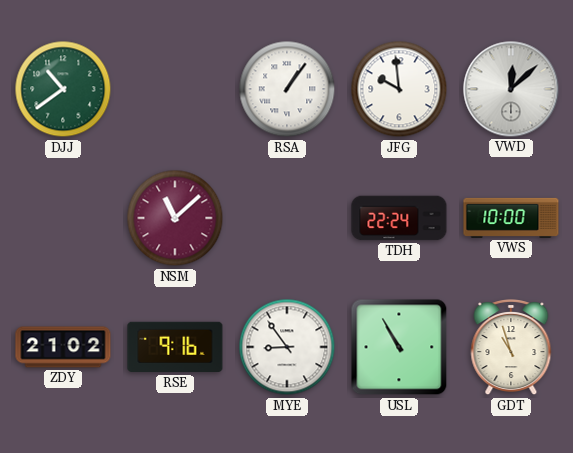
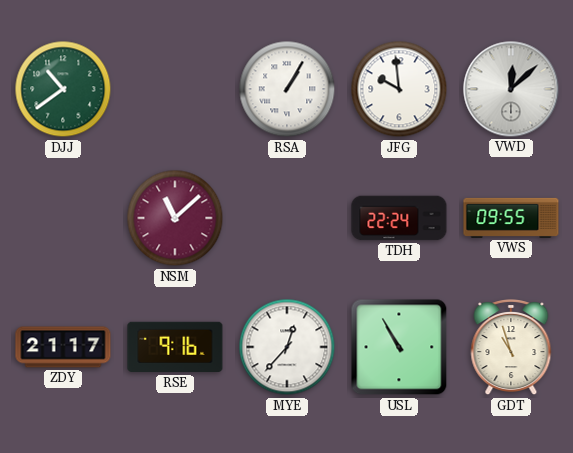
RSA: 1:06 -> 1:05 (287, 89)
VWS: 10:00 -> 09:55 (511, 218)
ZDY: 21:02 -> 21:17 (63, 347)
MYE: 8:54 -> 12:37 (287, 347)
